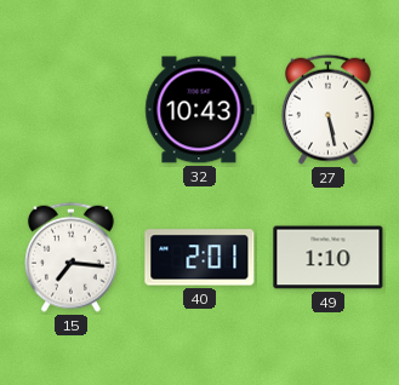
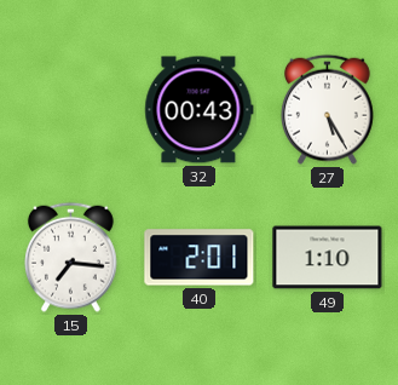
32: 10:43 -> 00:43 (200, 110)
27: 5:28 -> 5:25 (327, 109)
